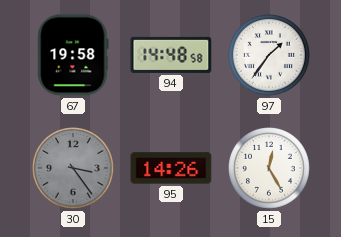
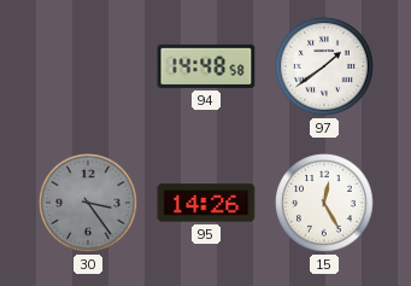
67: 19:58 -> none (73, 55)
97: 1:36 -> 1:39 (325, 68)
